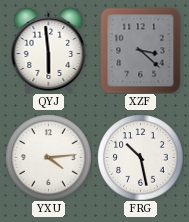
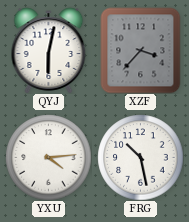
QYJ: 5:59 -> 6:02 (49, 50)
XZF: 3:22 -> 3:37 (141, 50)
